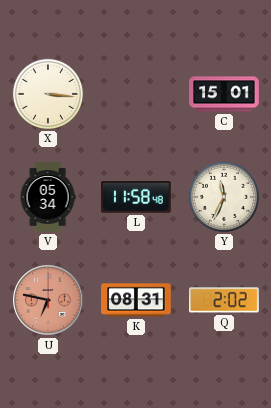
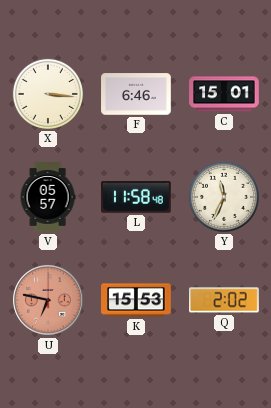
F: none -> 6:46 (136, 94)
V: 05:34 -> 05:57 (48, 197)
K: 08:31 -> 15:53 (136, 300)
